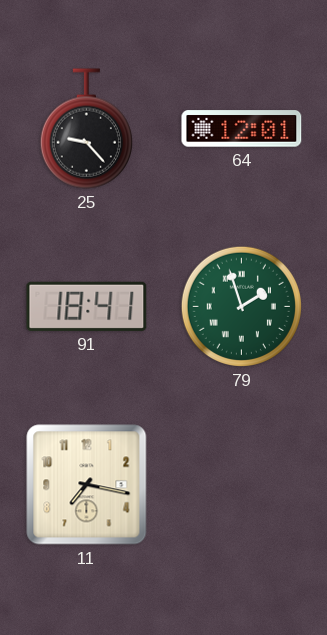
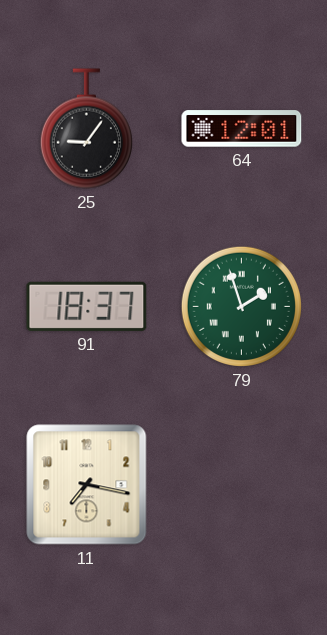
25: 9:23 -> 9:06 (86, 129)
91: 18:41 -> 18:37 (87, 306)
